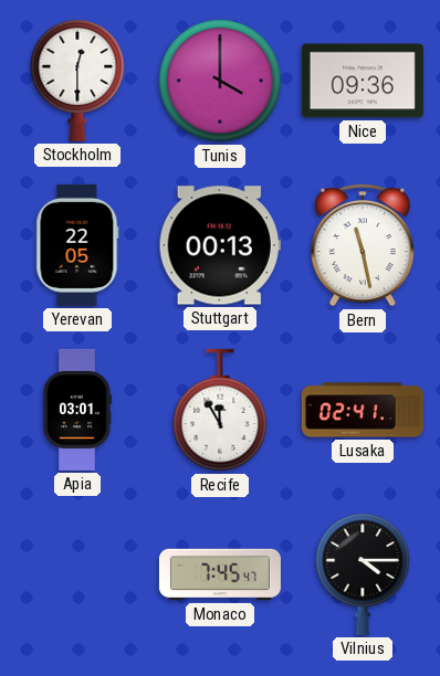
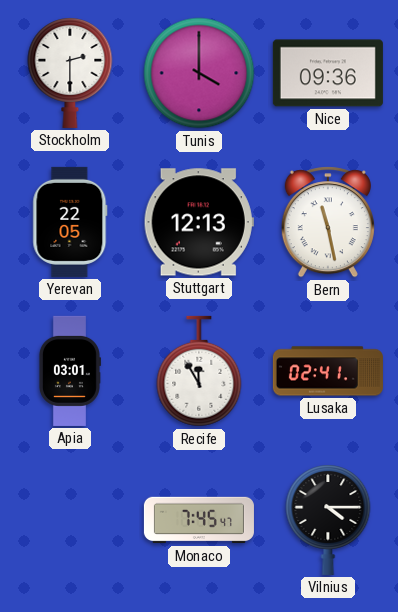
Stockholm: 12:30 -> 2:30 (70, 73)
Stuttgart: 00:13 -> 12:13 (199, 222)
